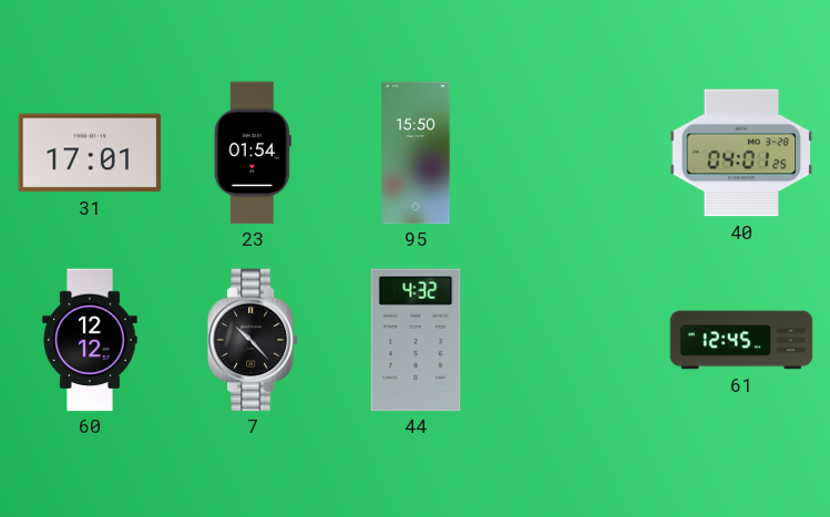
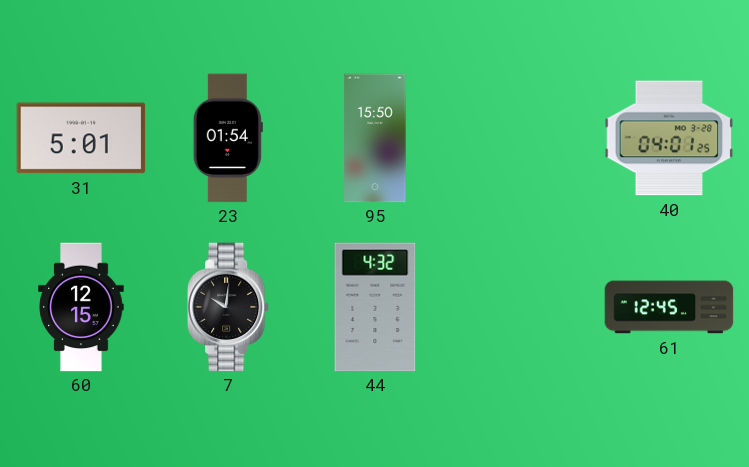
31: 17:01 -> 5:01 (81, 138)
60: 12:12 -> 12:15 (81, 307)
7: 10:23 -> 10:01 (228, 307)
